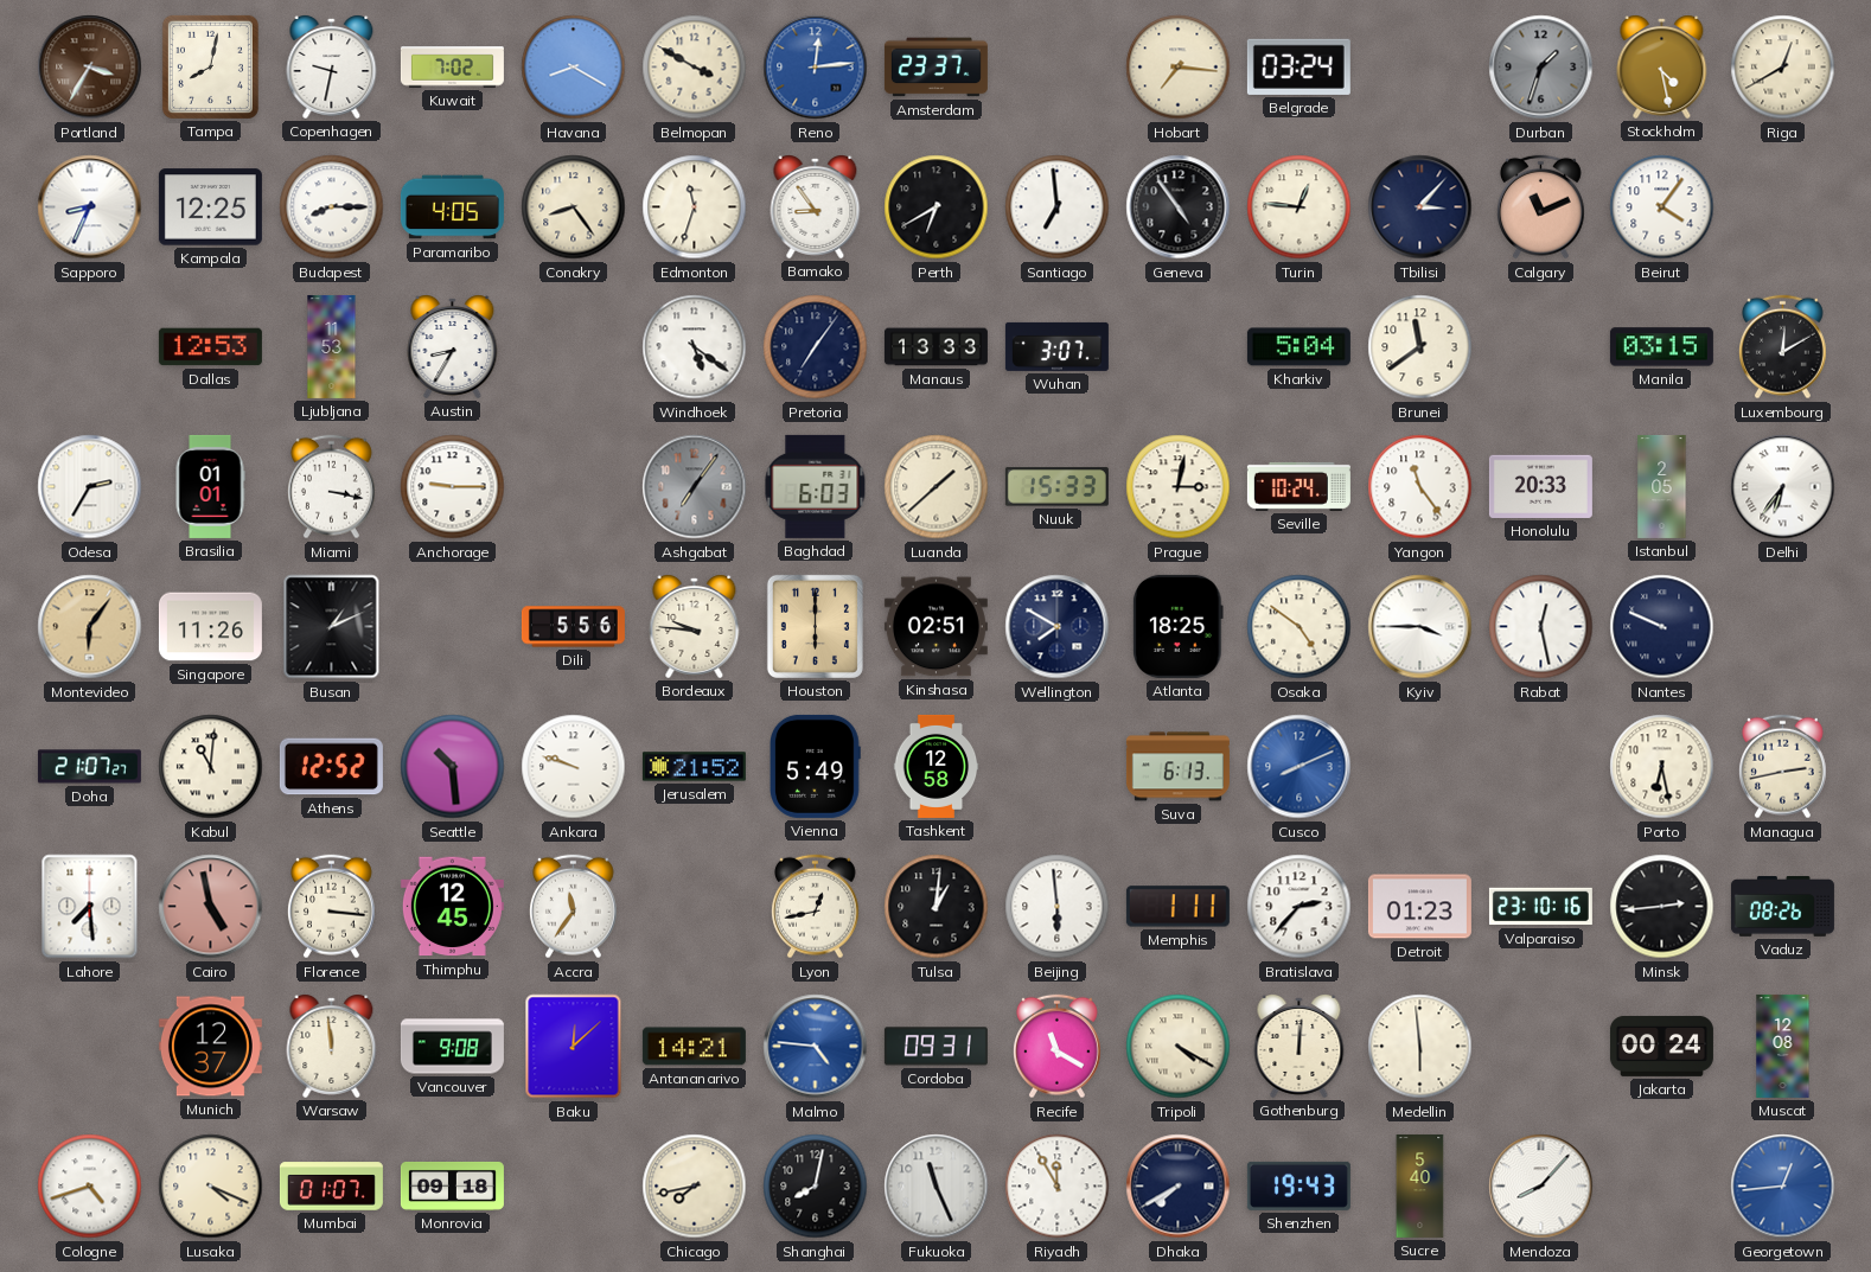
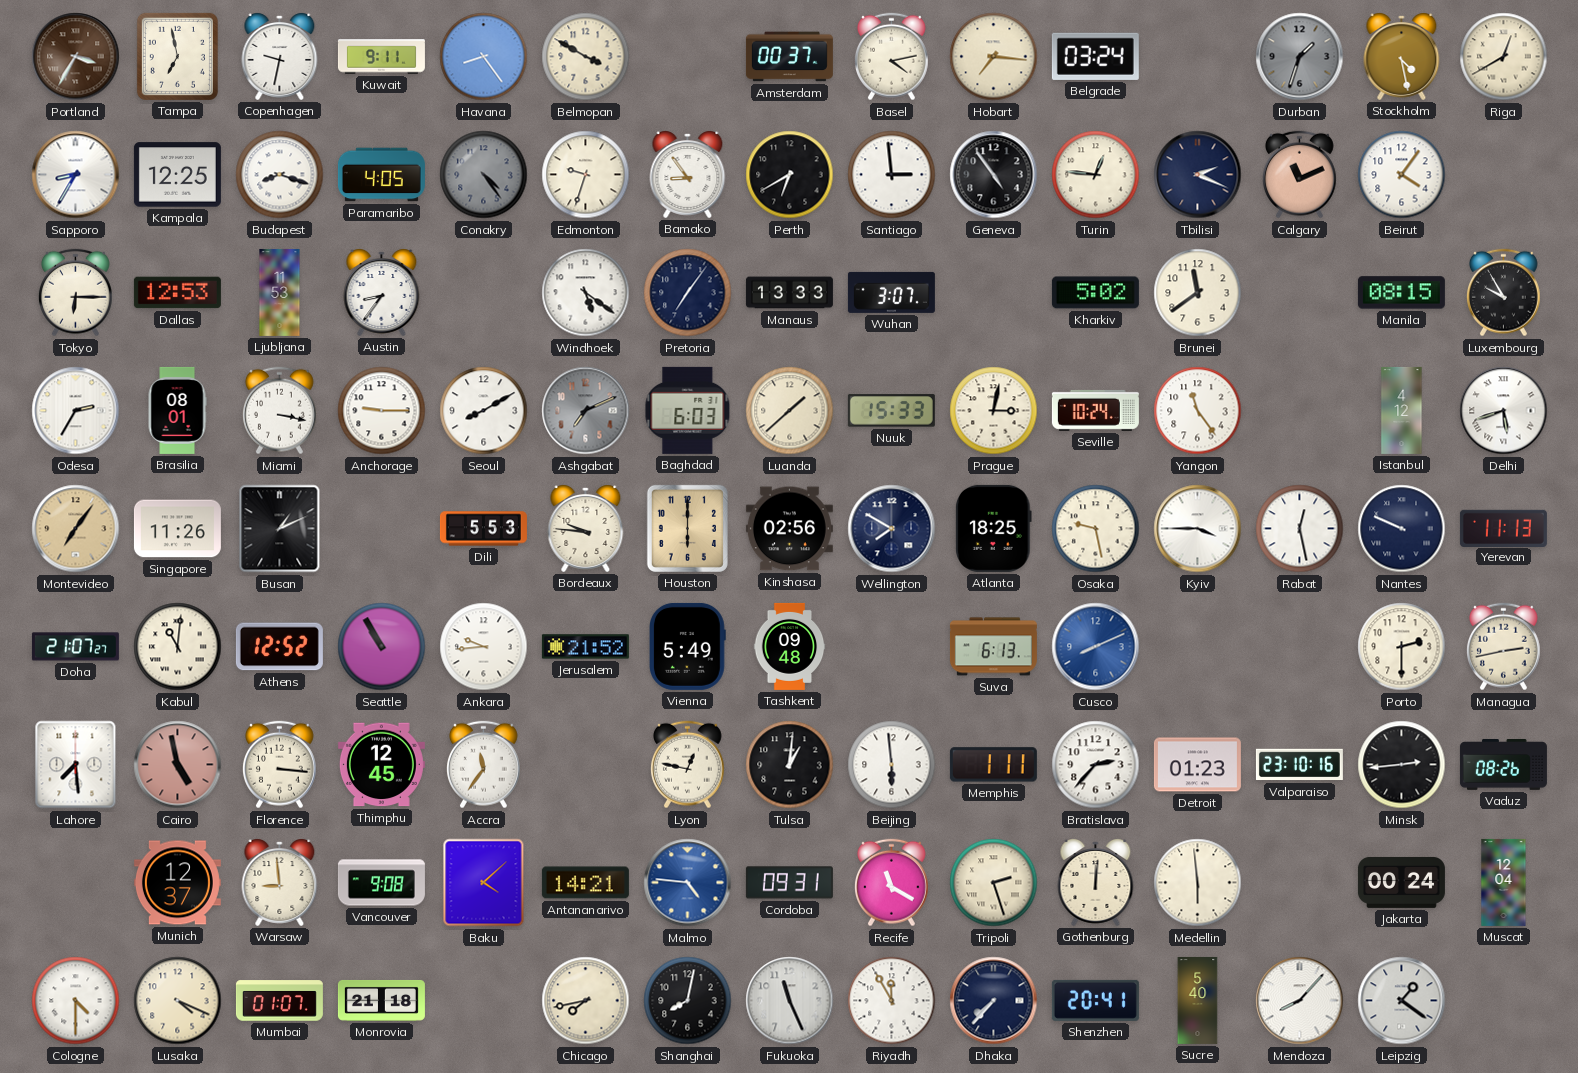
Tampa: 8:02 -> 6:58 (177, 56)
Kuwait: 7:02 -> 9:11 (381, 57)
Havana: 8:20 -> 8:24 (484, 57)
Reno: 12:14 -> none (816, 68)
Amsterdam: 23:37 -> 00:37 (789, 57)
Basel: none -> 4:13 (891, 57)
Sapporo: 8:34 -> 8:35 (76, 175)
Budapest: 8:15 -> 8:18 (280, 175)
Conakry: 8:24 -> 4:24 (484, 175)
Conakry dial: cream -> grey (484, 175)
Edmonton: 11:33 -> 9:33 (586, 175)
Santiago: 6:59 -> 2:59 (892, 175)
Tbilisi: 3:07 -> 2:19 (1198, 175)
Tokyo: none -> 6:15 (75, 293)
Austin: 8:35 -> 8:36 (382, 293)
Kharkiv: 5:04 -> 5:02 (1095, 293)
Manila: 03:15 -> 08:15 (1401, 293)
Luxembourg: 12:10 -> 9:55 (1503, 293)
Brasilia: 01:01 -> 08:01 (177, 410)
Seoul: none -> 8:10 (484, 411)
Ashgabat: 7:06 -> 7:11 (586, 411)
Honolulu: 20:33 -> none (1540, 486)
Istanbul: 2:05 -> 4:12 (1402, 410)
Delhi: 6:36 -> 5:42 (1504, 411)
Montevideo: 6:06 -> 7:06 (76, 529)
Dili: 5:56 -> 5:53 (483, 529)
Kinshasa: 02:51 -> 02:56 (789, 529)
Osaka: 4:51 -> 9:28 (1096, 529)
Yerevan: none -> 11:13 (1503, 528)
Seattle: 10:29 -> 10:55 (382, 647)
Ankara: 9:48 -> 9:44 (484, 647)
Tashkent: 12:58 -> 09:48 (790, 646)
Porto: 6:28 -> 2:30 (1402, 647)
Lyon: 12:43 -> 12:47 (687, 765)
Warsaw: 11:59 -> 8:59 (280, 883)
Baku: 12:08 -> 4:08 (484, 883)
Tripoli: 4:20 -> 2:27 (994, 883)
Muscat: 12:08 -> 12:04 (1504, 882)
Cologne: 4:42 -> 4:30 (76, 1001)
Monrovia: 09:18 -> 21:18 (381, 1000)
Dhaka: 7:40 -> 7:37 (994, 1001)
Shenzhen: 19:43 -> 20:41 (1095, 1000)
Leipzig: none -> 1:21 (1402, 1001)
Georgetown: 12:44 -> none (1783, 1187)
